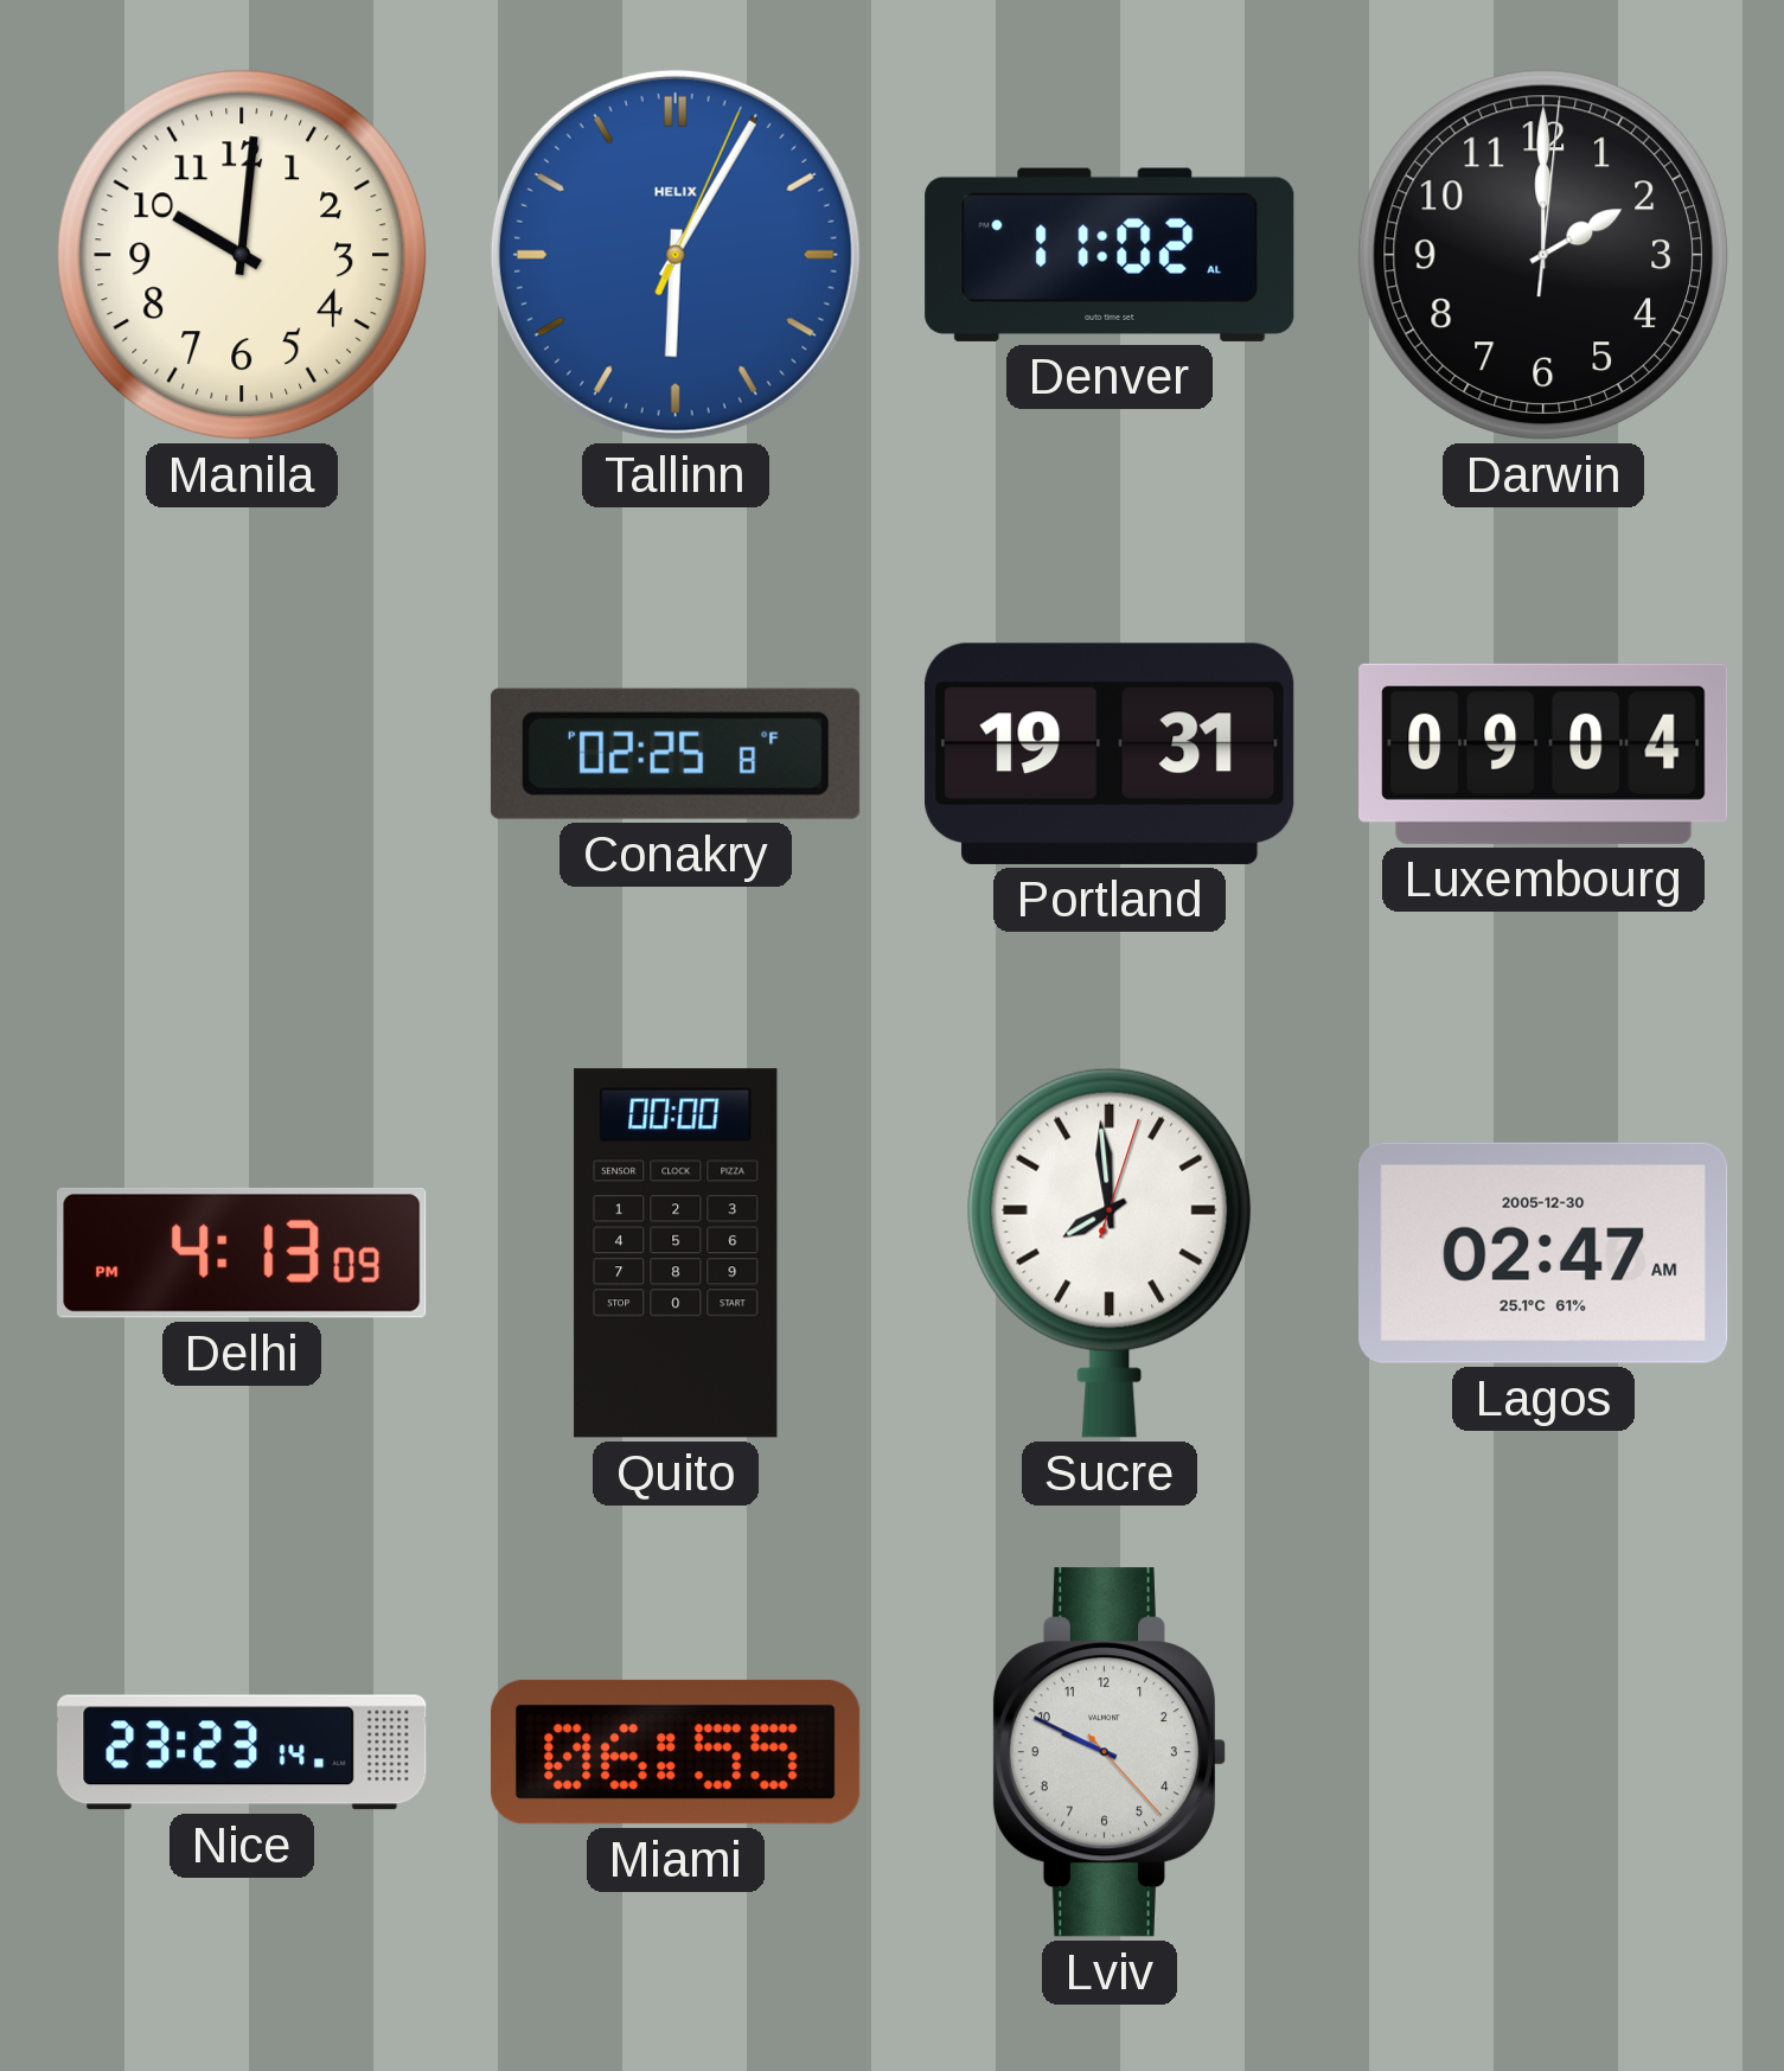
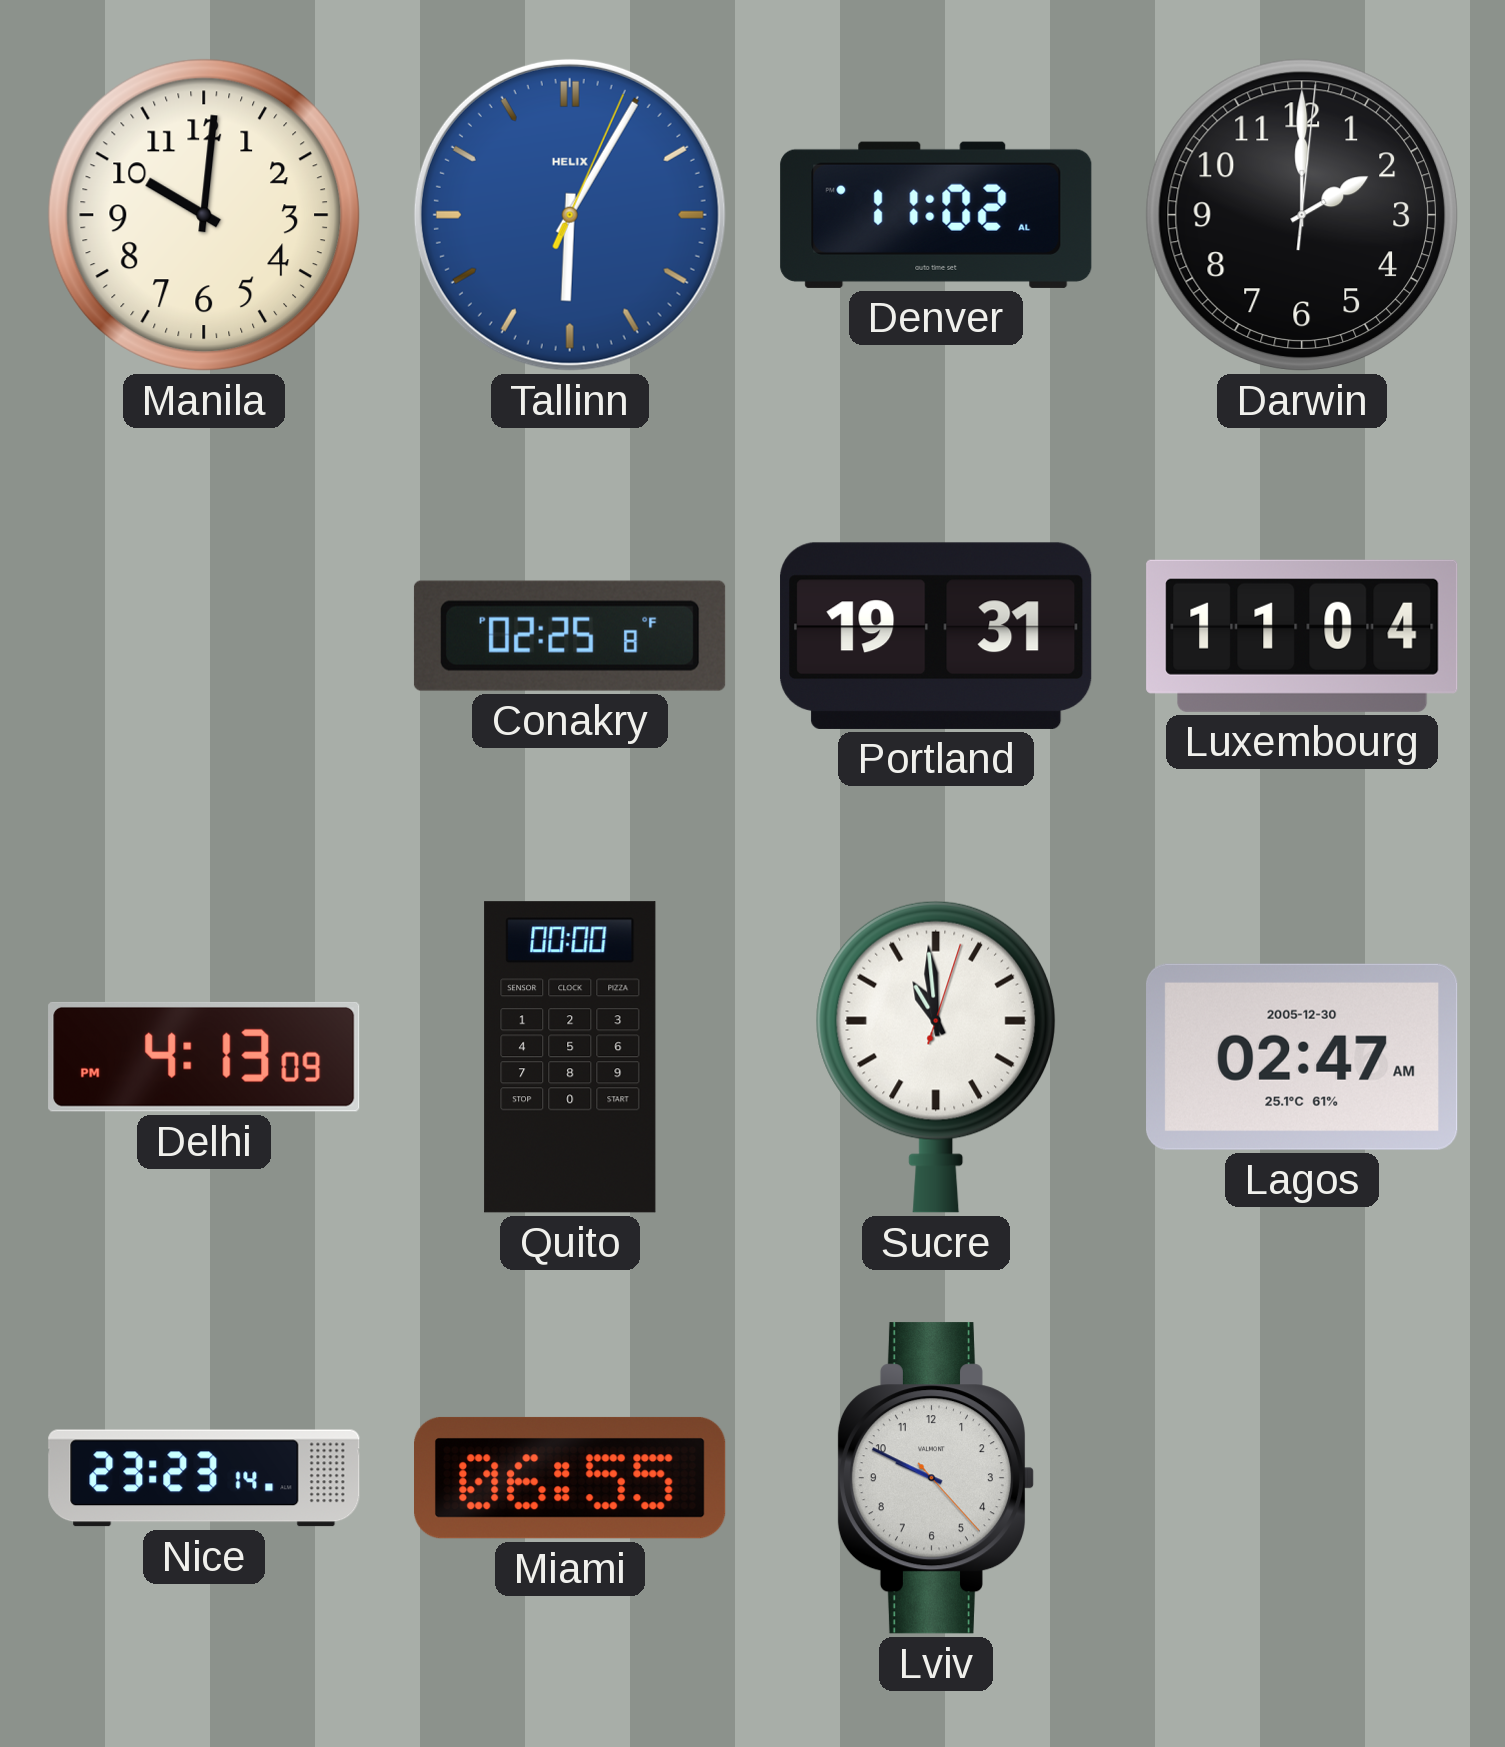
Luxembourg: 09:04 -> 11:04 (1302, 636)
Sucre: 7:59 -> 10:59 (936, 1057)
